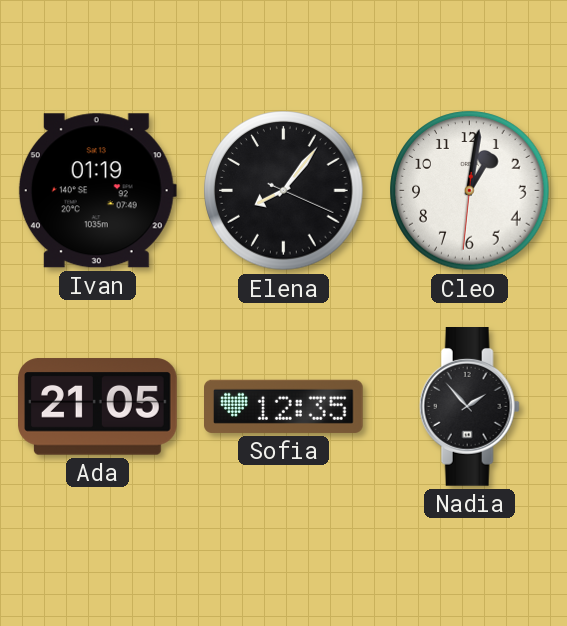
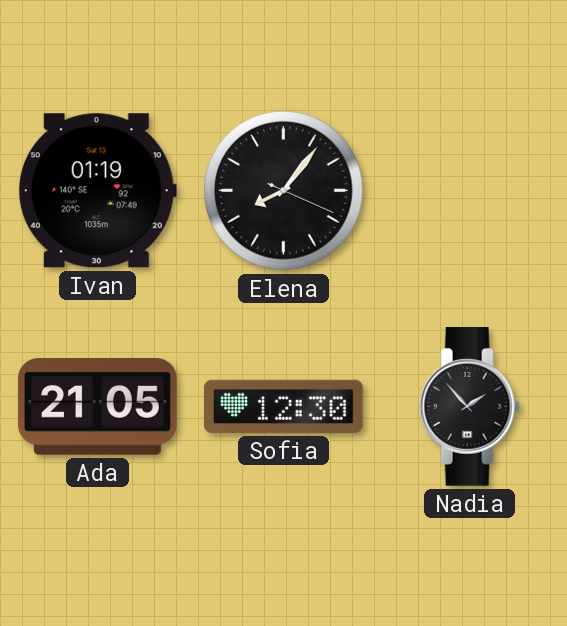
Cleo: 1:01 -> none (470, 191)
Sofia: 12:35 -> 12:30 (284, 406)
